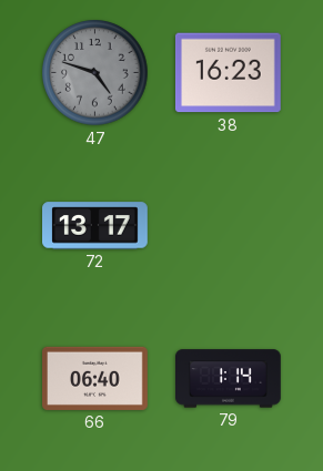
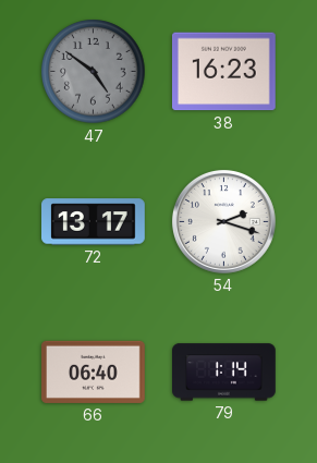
47: 4:48 -> 4:51 (94, 72)
54: none -> 2:18 (223, 221)
